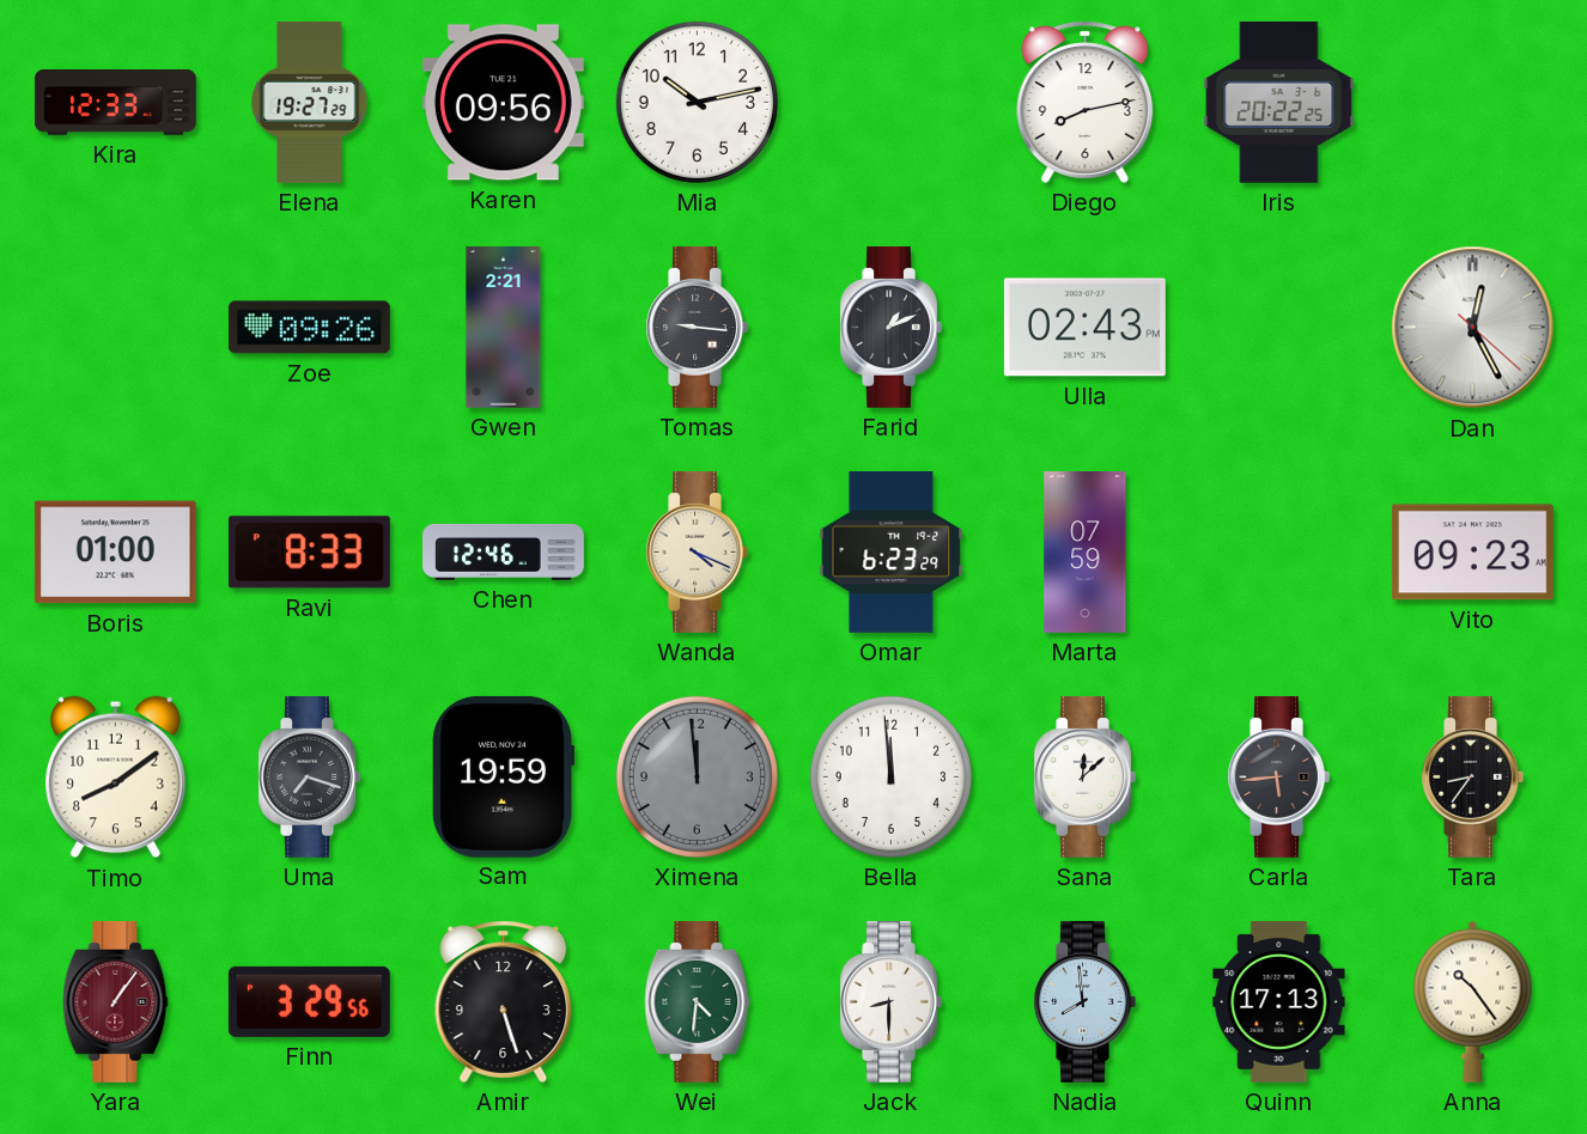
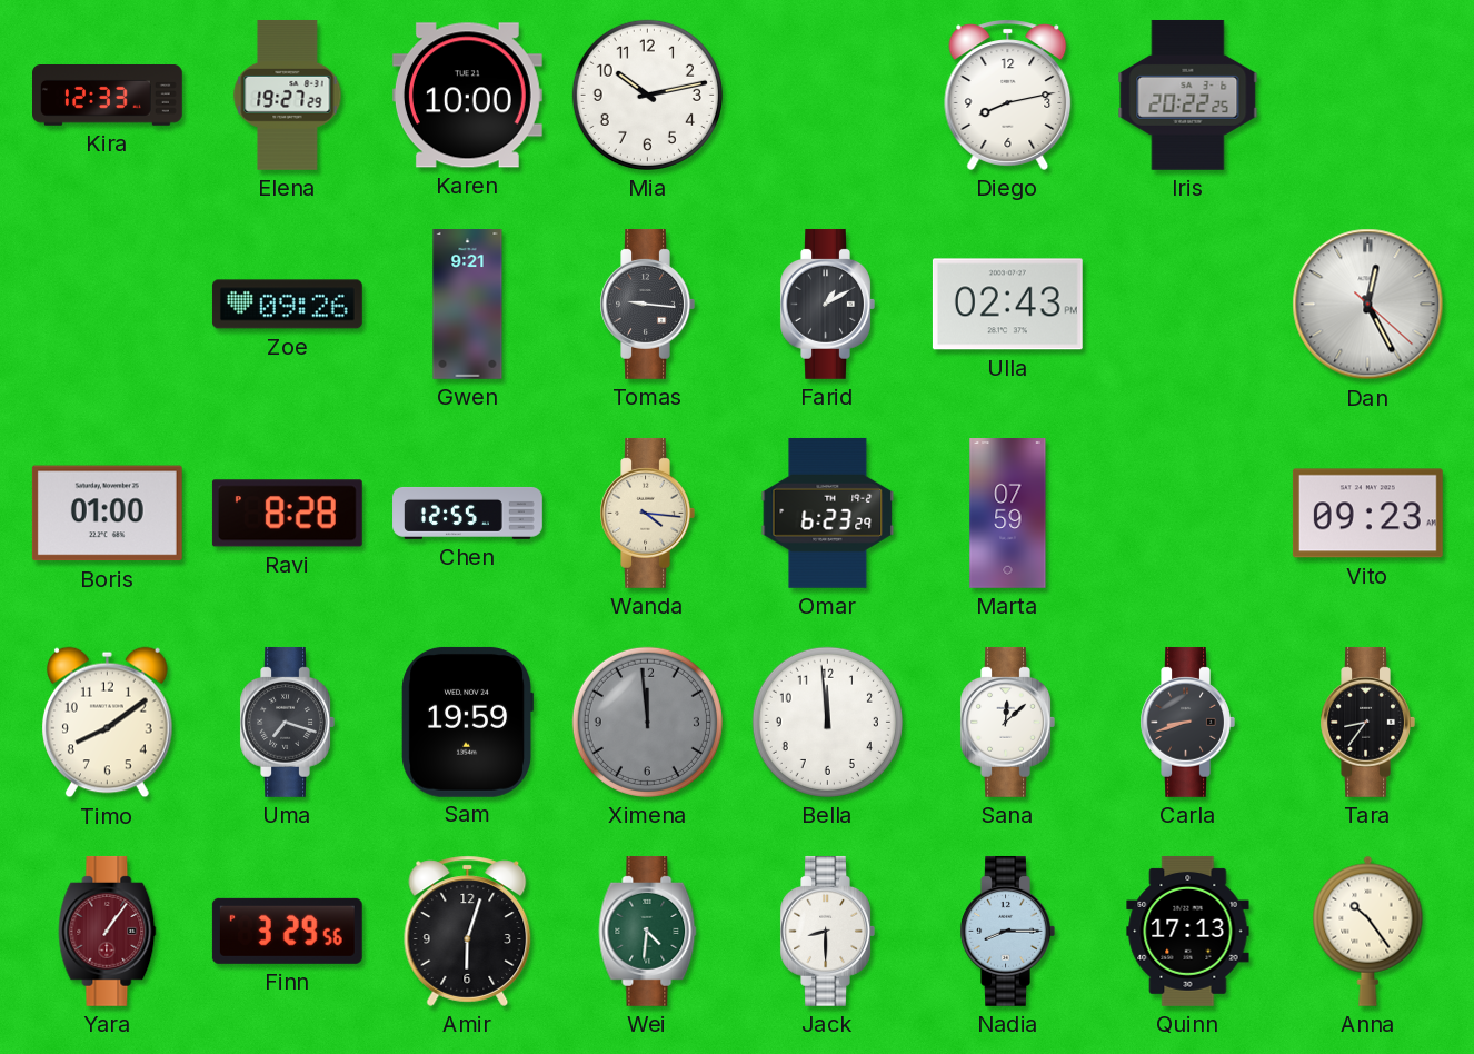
Karen: 09:56 -> 10:00 (467, 96)
Gwen: 2:21 -> 9:21 (468, 305)
Farid: 1:11 -> 1:10 (827, 304)
Ravi: 8:33 -> 8:28 (287, 514)
Chen: 12:46 -> 12:55 (468, 513)
Wanda: 4:19 -> 4:16 (647, 513)
Carla: 5:44 -> 8:42 (1187, 722)
Amir: 5:27 -> 6:03 (468, 931)
Nadia: 7:59 -> 8:15 (1007, 931)
